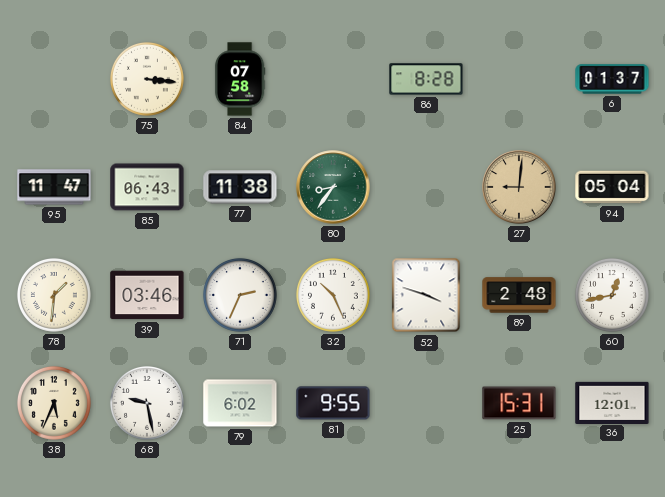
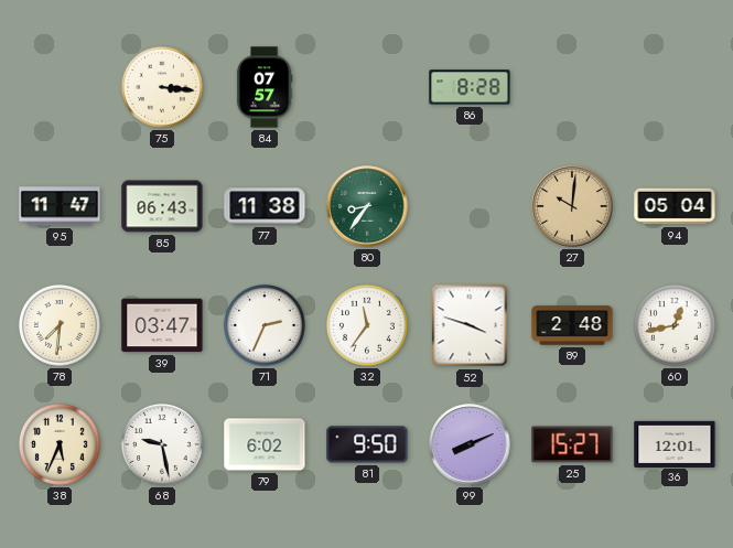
84: 07:58 -> 07:57 (265, 87)
6: 01:37 -> none (612, 79)
27: 9:01 -> 10:01 (572, 206)
78: 1:31 -> 7:31 (60, 325)
39: 03:46 -> 03:47 (162, 325)
32: 10:26 -> 11:36 (367, 325)
81: 9:55 -> 9:50 (367, 444)
99: none -> 8:11 (470, 444)
25: 15:31 -> 15:27 (572, 444)
